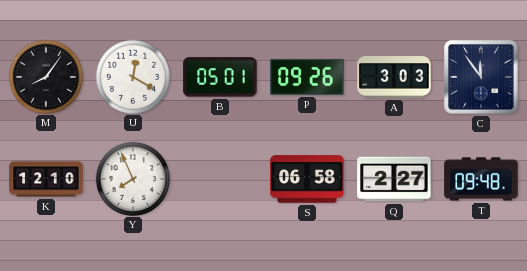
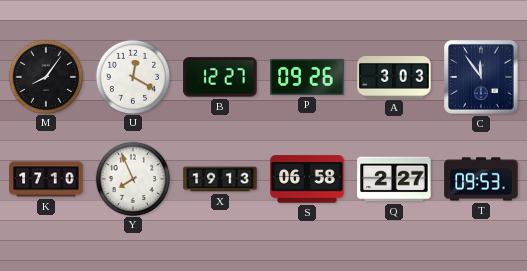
B: 05:01 -> 12:27 (220, 77)
K: 12:10 -> 17:10 (46, 179)
X: none -> 19:13 (220, 179)
T: 09:48 -> 09:53 (481, 179)
